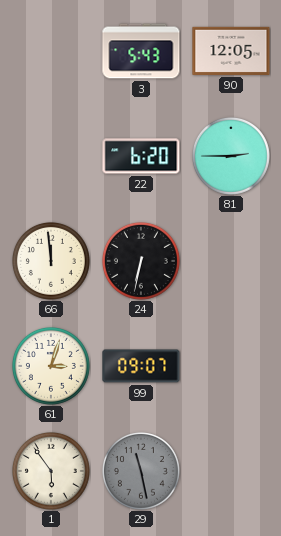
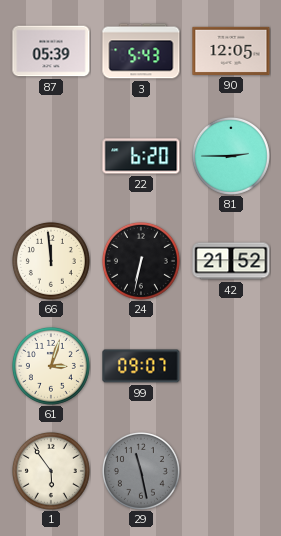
87: none -> 05:39 (51, 51)
42: none -> 21:52 (231, 261)
